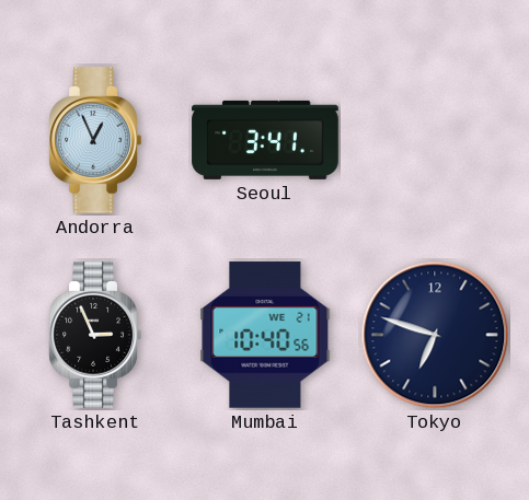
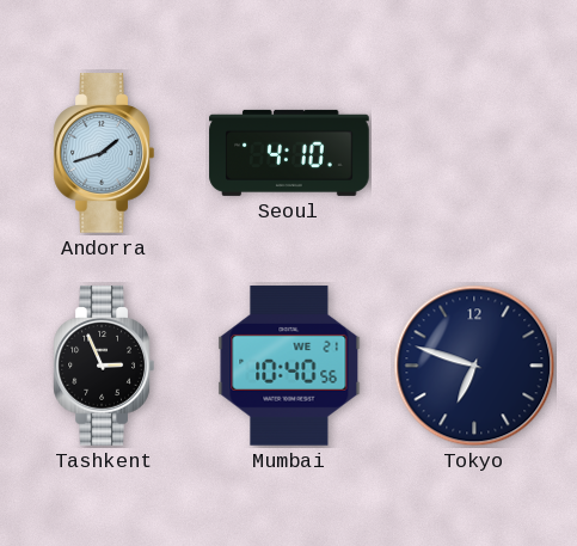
Andorra: 12:56 -> 1:42 (104, 153)
Seoul: 3:41 -> 4:10 (289, 153)
